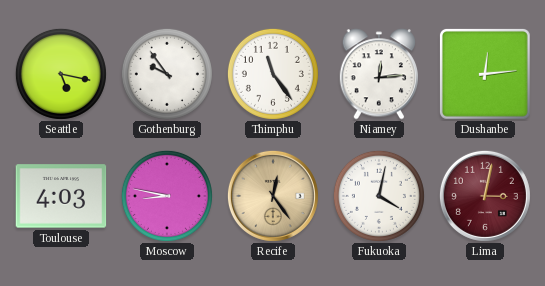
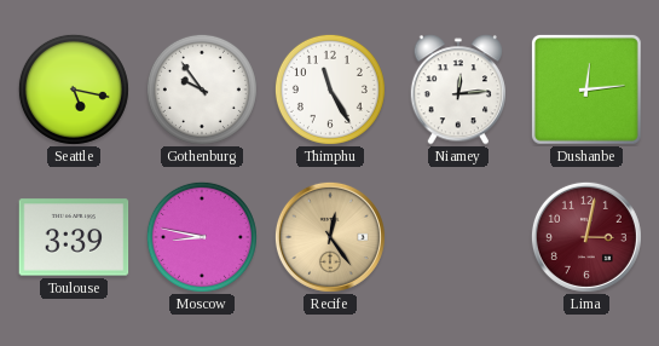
Thimphu: 11:24 -> 11:25 (330, 90)
Toulouse: 4:03 -> 3:39 (74, 237)
Fukuoka: 4:02 -> none (379, 196)
